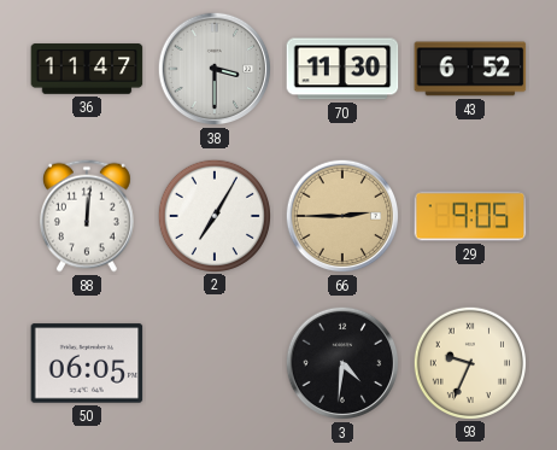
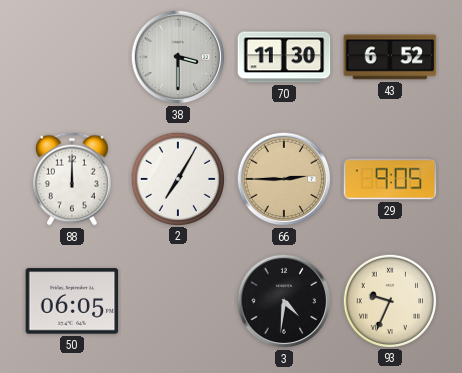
36: 11:47 -> none (87, 69)
88: 12:01 -> 12:00 (72, 179)
